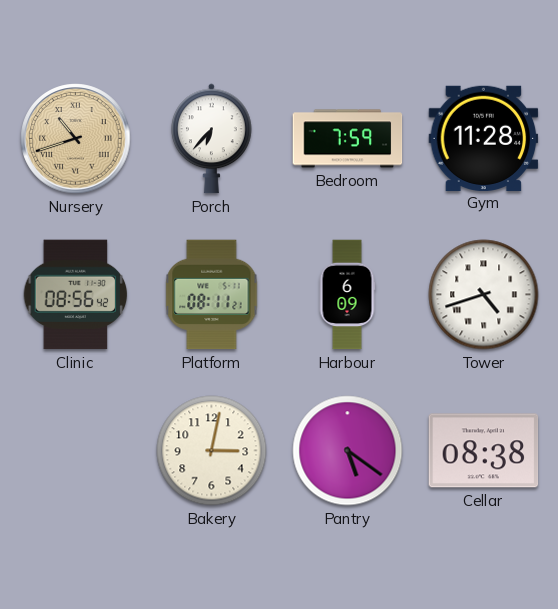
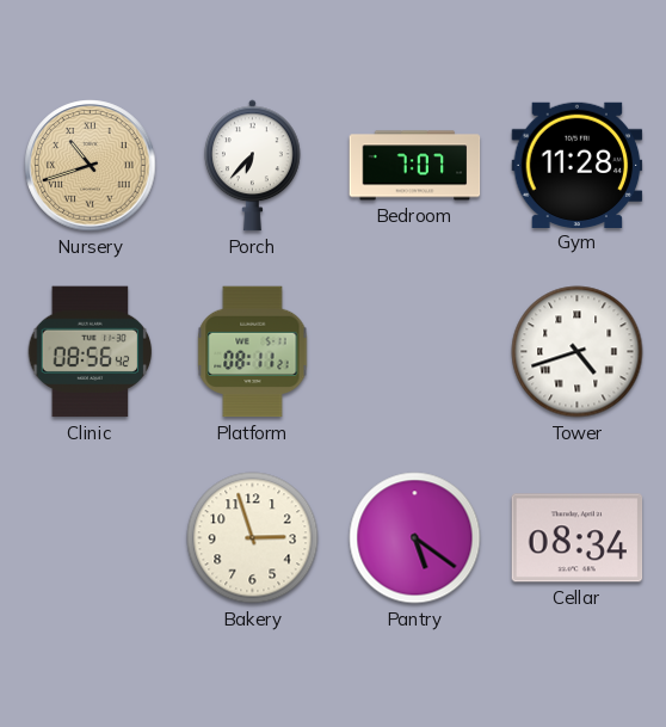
Bedroom: 7:59 -> 7:07 (415, 166)
Harbour: 6:09 -> none (347, 295)
Bakery: 3:02 -> 2:57 (253, 538)
Cellar: 08:38 -> 08:34 (578, 538)
